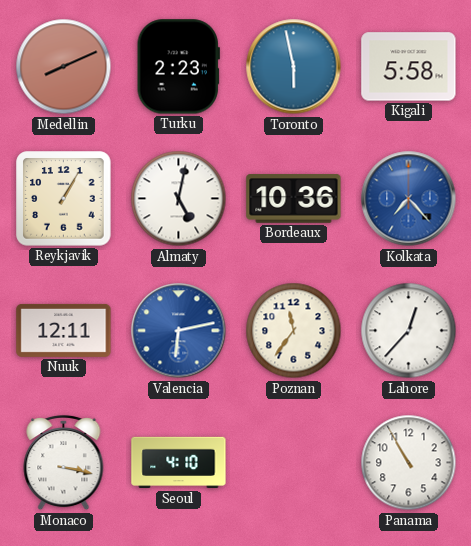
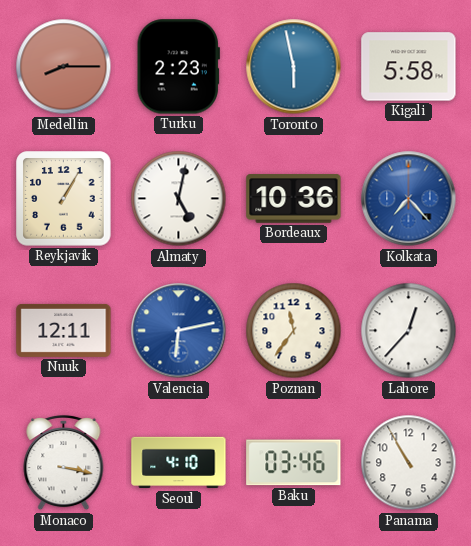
Medellin: 8:11 -> 8:15 (64, 67)
Baku: none -> 03:46 (294, 463)
